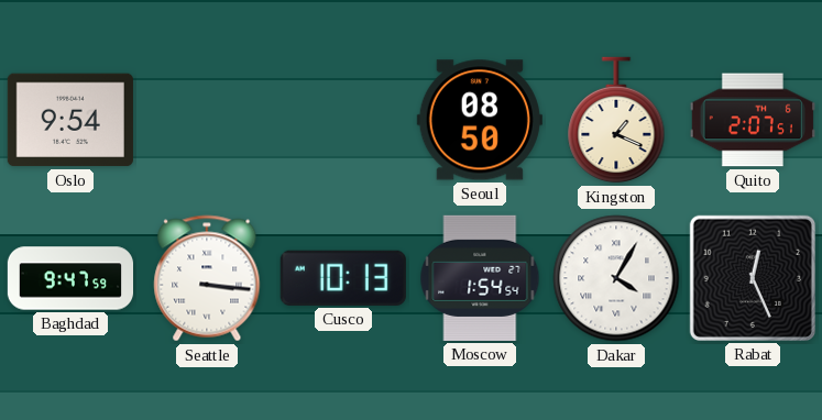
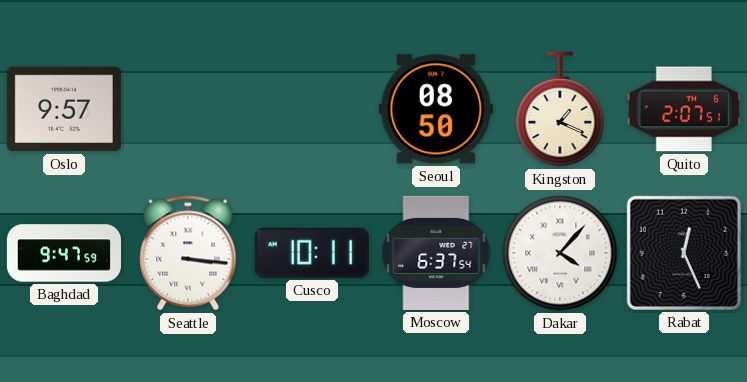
Oslo: 9:54 -> 9:57 (64, 109)
Cusco: 10:13 -> 10:11 (312, 253)
Moscow: 1:54 -> 6:37 (436, 253)
Dakar: 4:05 -> 4:07 (560, 253)
